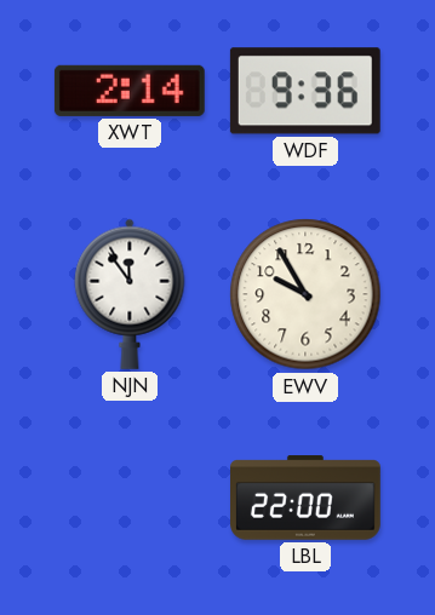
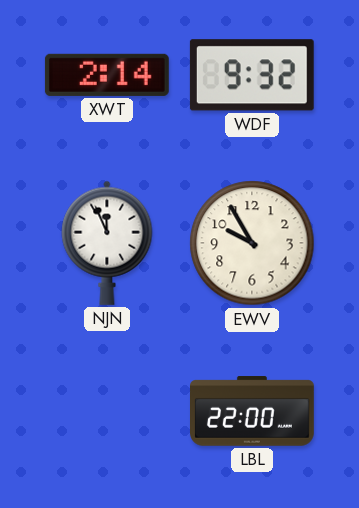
WDF: 9:36 -> 9:32 (252, 75)
NJN: 11:54 -> 11:56 (107, 243)
